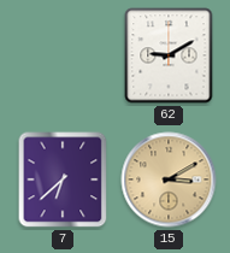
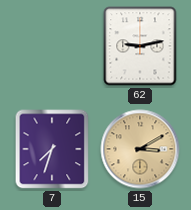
62: 9:10 -> 9:13 (140, 46)
7: 6:38 -> 7:33 (52, 149)
